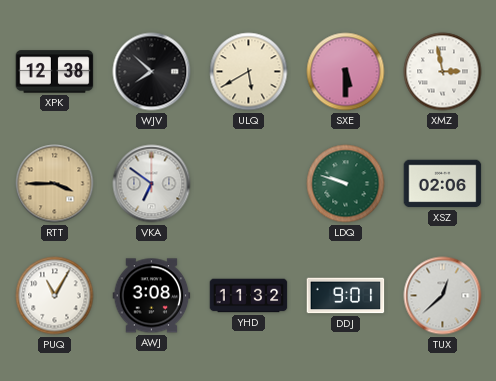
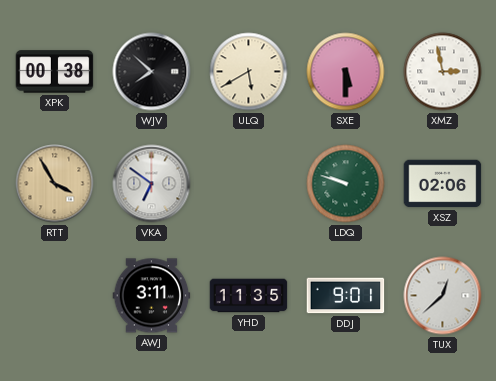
XPK: 12:38 -> 00:38 (55, 72)
RTT: 3:45 -> 3:55 (55, 184)
PUQ: 11:05 -> none (55, 296)
AWJ: 3:08 -> 3:11 (152, 296)
YHD: 11:32 -> 11:35 (249, 296)
